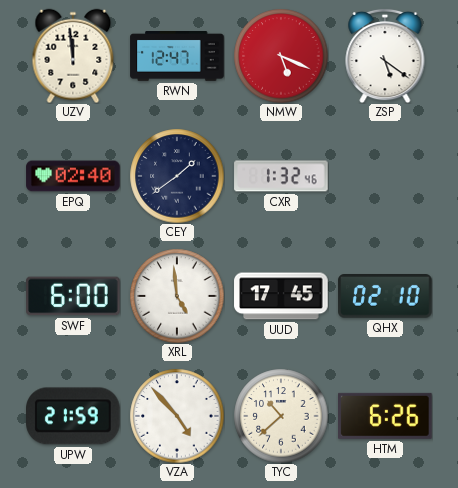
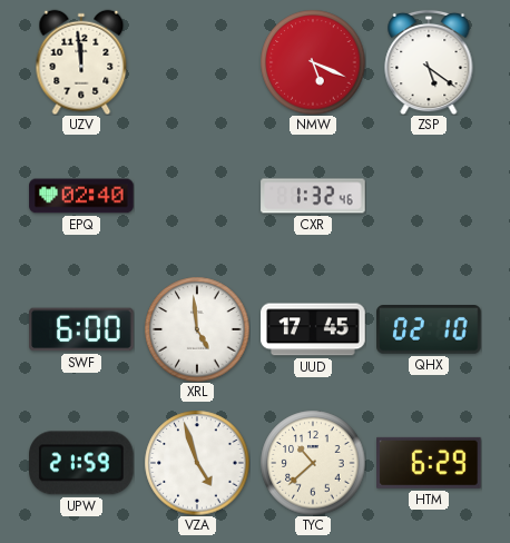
RWN: 12:47 -> none (177, 57)
CEY: 1:39 -> none (177, 176)
VZA: 4:53 -> 4:57 (197, 463)
HTM: 6:26 -> 6:29 (430, 463)
